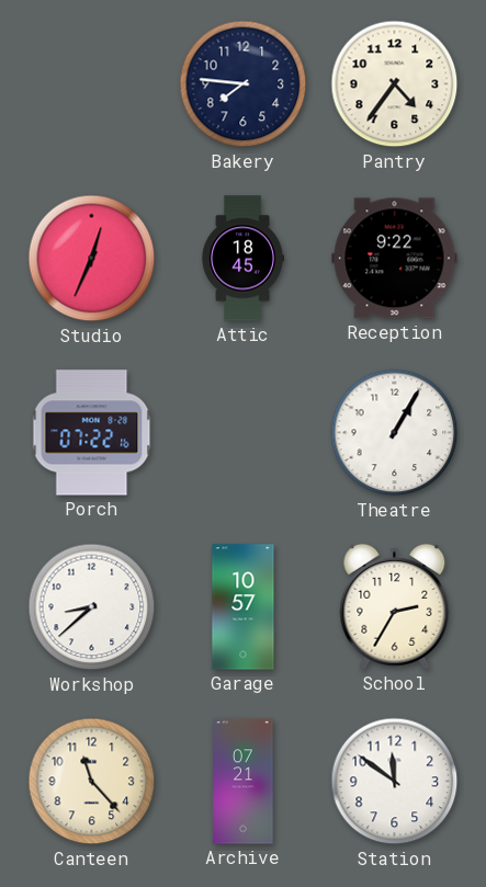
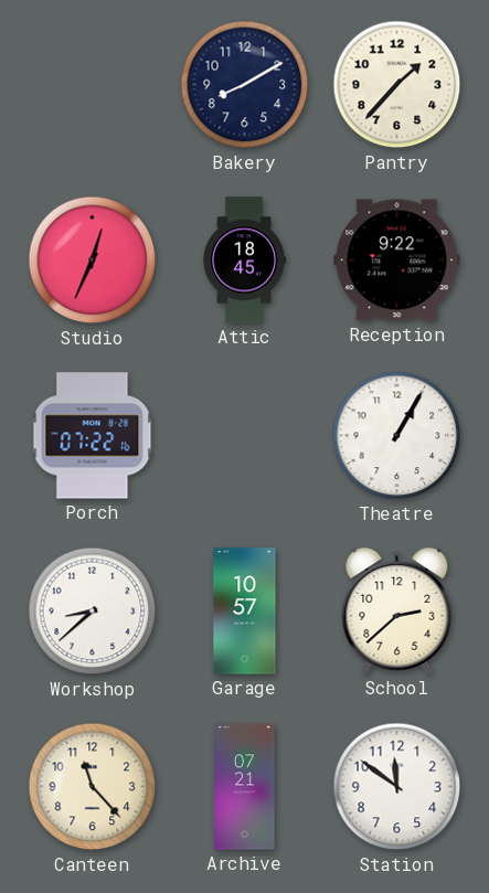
Bakery: 7:46 -> 8:10 (245, 85)
Pantry: 4:36 -> 1:37 (397, 85)
School: 2:35 -> 2:38 (397, 610)
